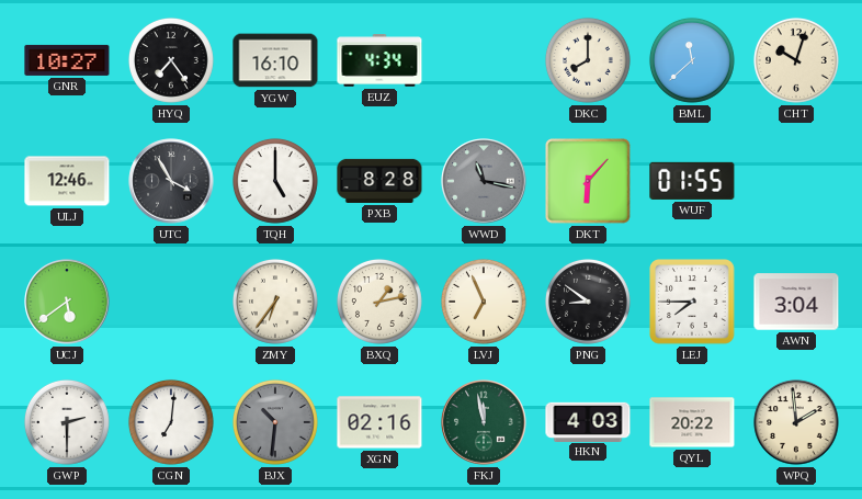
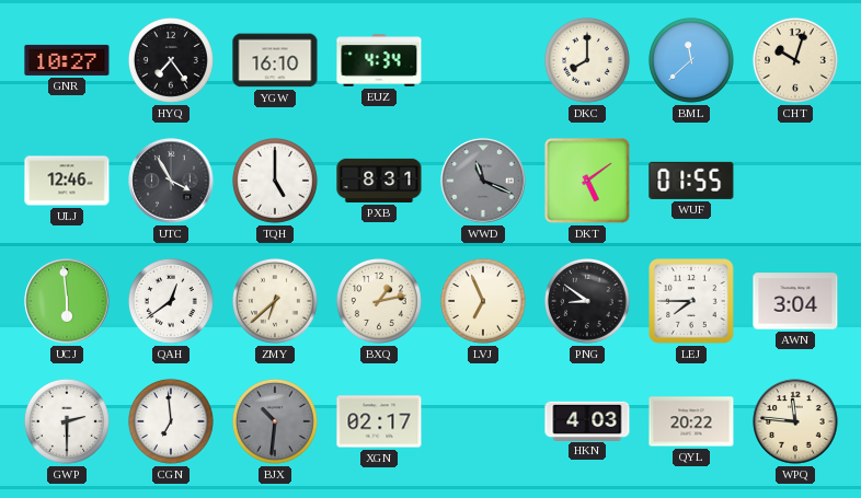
PXB: 8:28 -> 8:31 (379, 181)
WWD: 11:17 -> 11:19 (483, 181)
DKT: 6:07 -> 5:09 (587, 181)
UCJ: 5:39 -> 5:59 (67, 301)
QAH: none -> 12:39 (171, 301)
ZMY: 6:36 -> 6:38 (275, 301)
CGN: 7:01 -> 6:59 (171, 421)
XGN: 02:16 -> 02:17 (379, 421)
FKJ: 11:58 -> none (484, 422)
WPQ: 1:59 -> 11:46 (795, 421)
